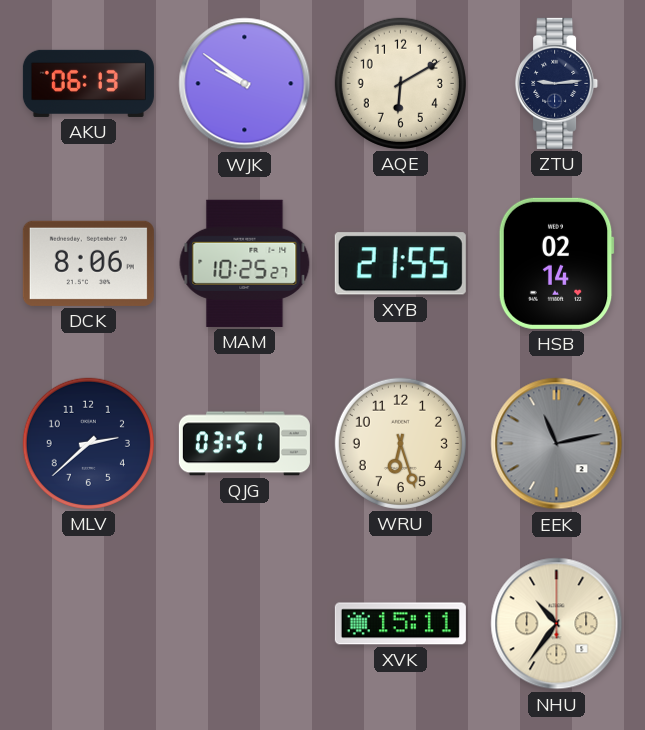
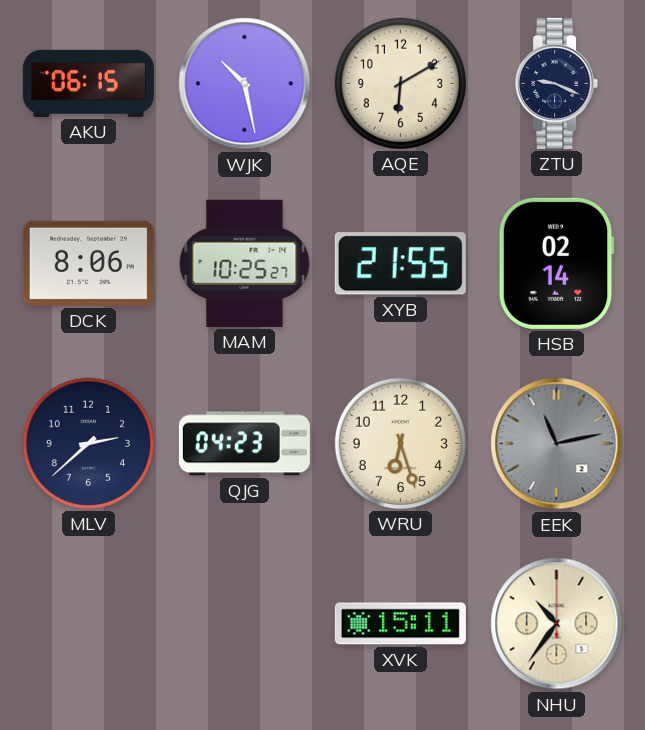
AKU: 06:13 -> 06:15 (88, 83)
WJK: 9:51 -> 10:28 (245, 84)
ZTU: 9:14 -> 9:19 (557, 83)
QJG: 03:51 -> 04:23 (244, 444)
